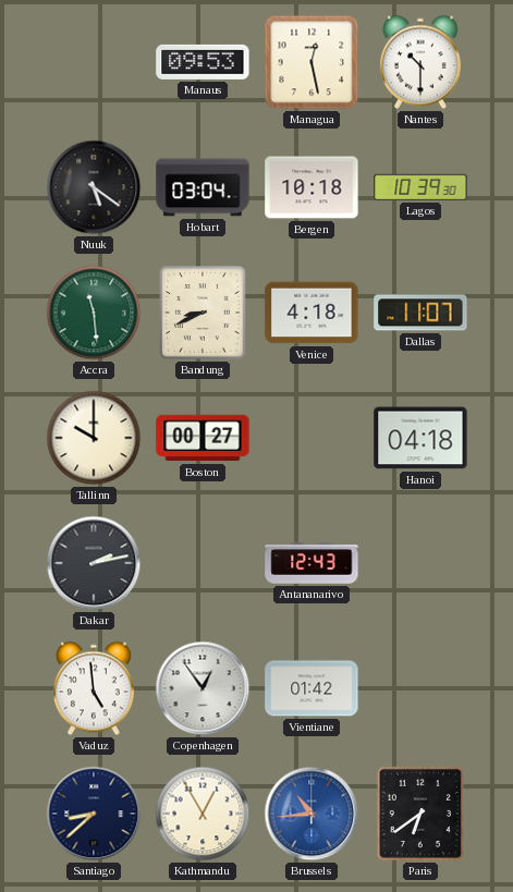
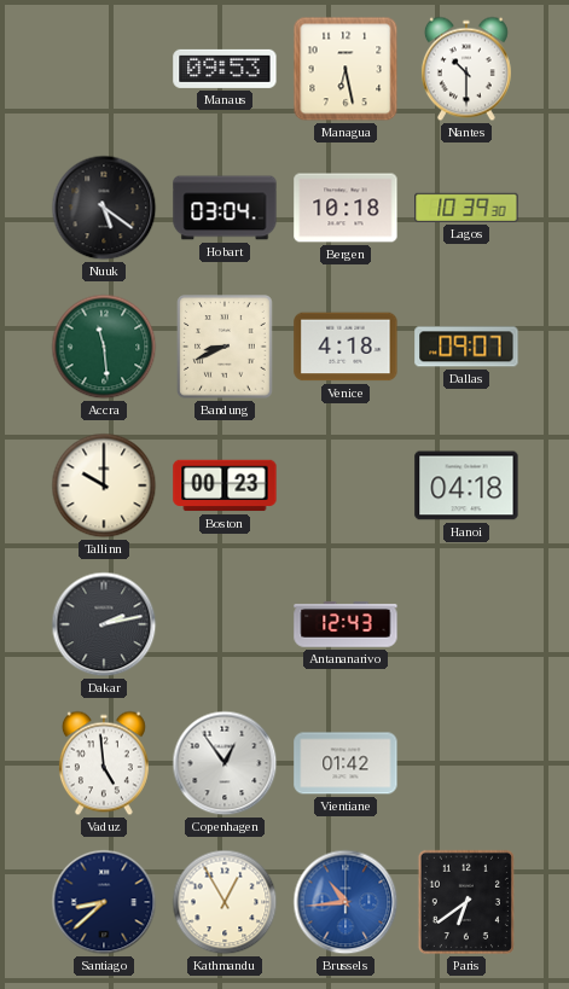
Managua: 12:28 -> 6:28 (346, 69)
Dallas: 11:07 -> 09:07 (466, 347)
Boston: 00:27 -> 00:23 (225, 485)
